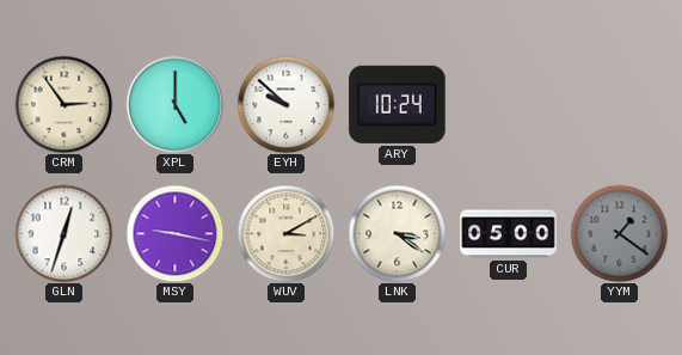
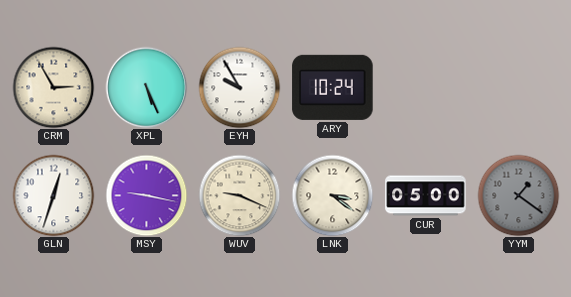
CRM: 2:54 -> 2:55 (53, 87)
XPL: 5:00 -> 5:26 (146, 87)
EYH: 9:52 -> 9:55 (239, 87)
WUV: 3:10 -> 9:19 (239, 195)
